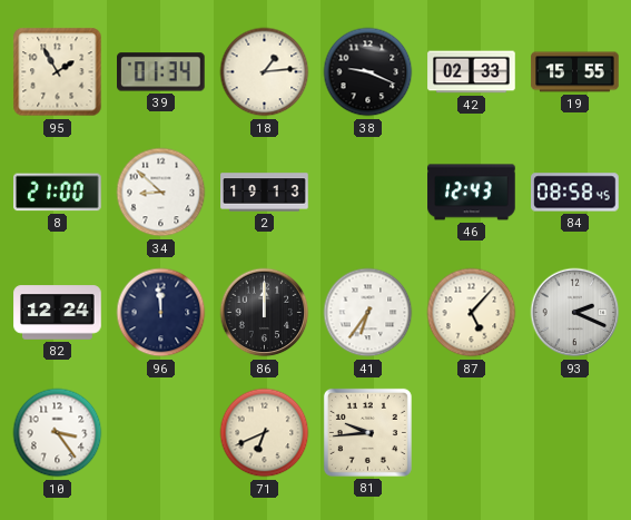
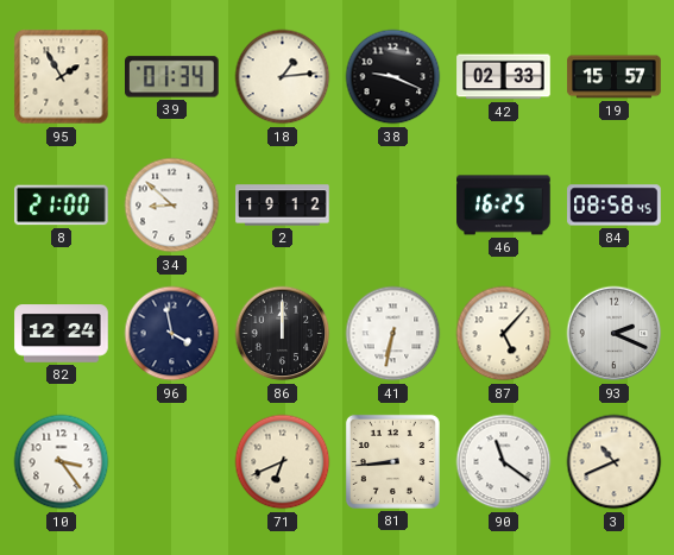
19: 15:55 -> 15:57 (615, 77)
2: 19:13 -> 19:12 (283, 206)
46: 12:43 -> 16:25 (504, 206)
96: 11:59 -> 3:58 (172, 334)
41: 6:36 -> 6:32 (393, 334)
81: 9:44 -> 8:44 (392, 461)
90: none -> 11:21 (504, 462)
3: none -> 10:41 (615, 462)
